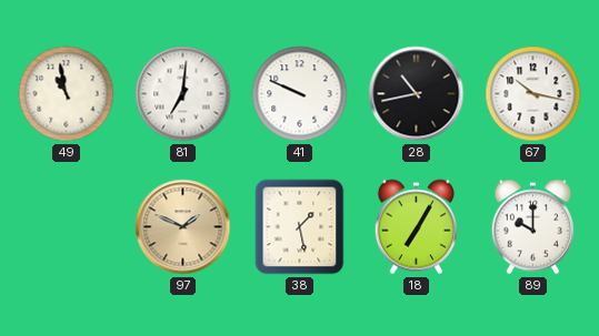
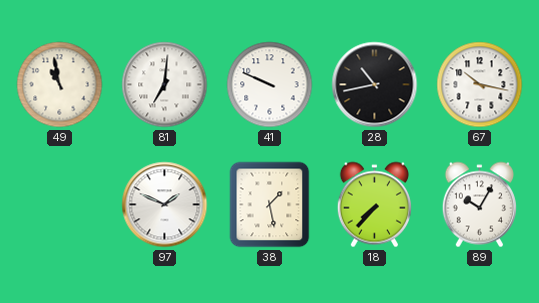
97 dial: champagne -> white (165, 205)
18: 7:05 -> 7:37 (374, 205)
89: 10:00 -> 10:05 (479, 205)
